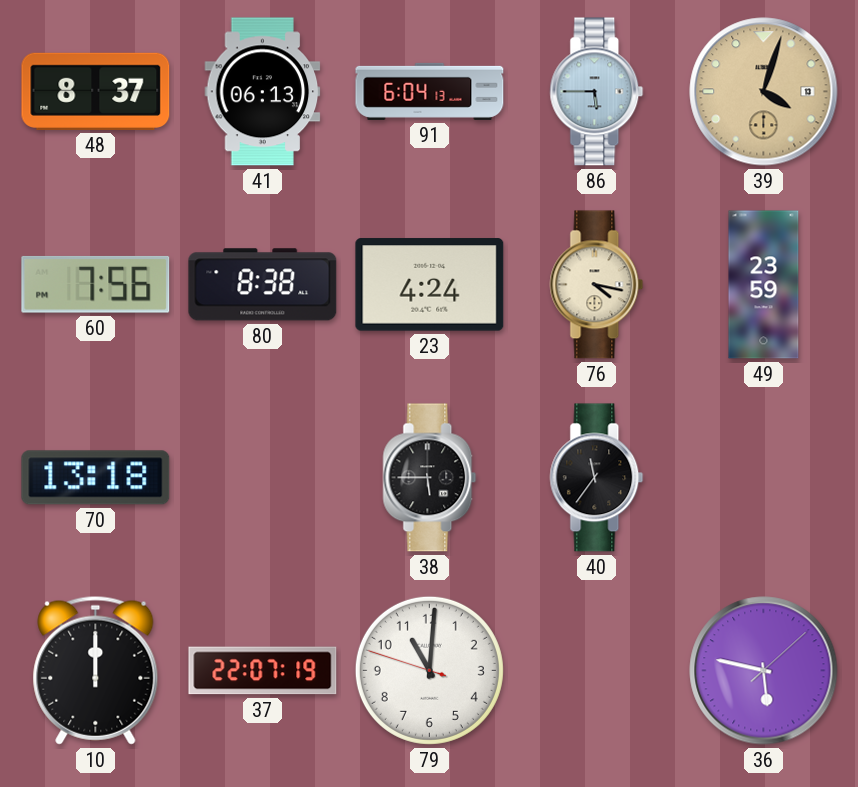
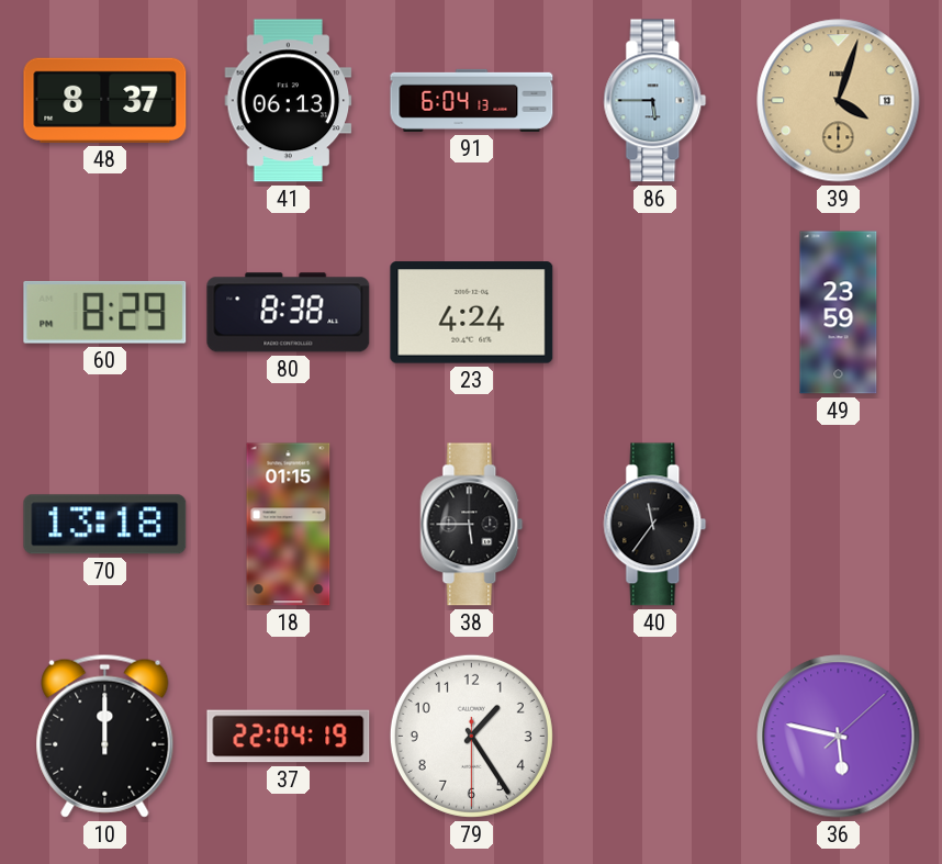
60: 7:56 -> 8:29 (105, 312)
76: 4:17 -> none (597, 285)
18: none -> 01:15 (289, 525)
37: 22:07 -> 22:04 (289, 737)
79: 11:00 -> 1:24 (471, 736)
